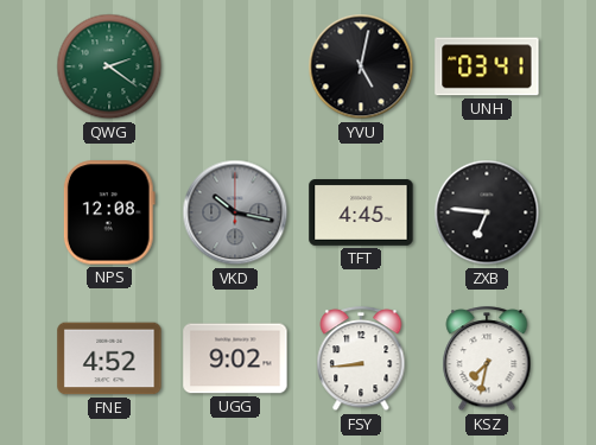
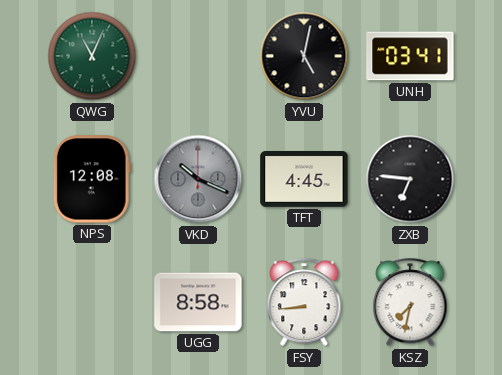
QWG: 2:21 -> 11:04 (92, 56)
VKD: 10:17 -> 10:19 (198, 179)
FNE: 4:52 -> none (109, 358)
UGG: 9:02 -> 8:58 (198, 302)
